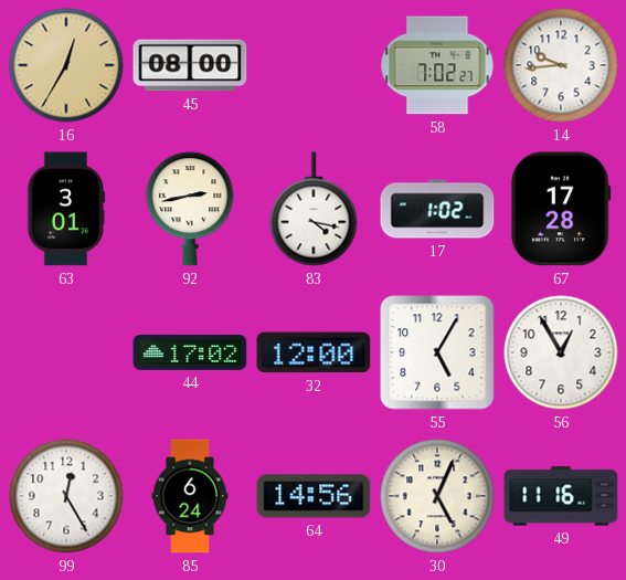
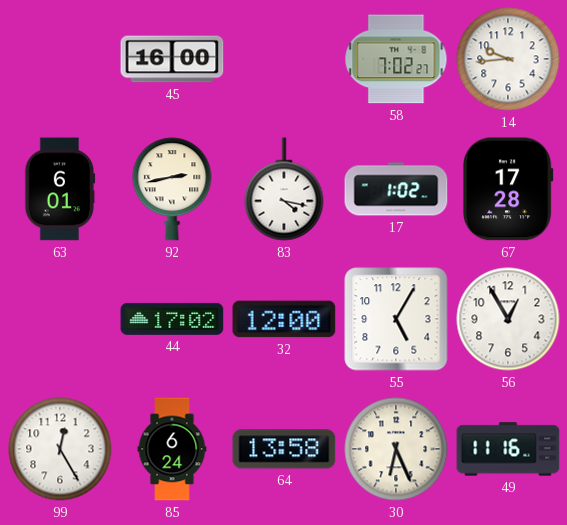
16: 12:35 -> none (66, 65)
45: 08:00 -> 16:00 (172, 59)
63: 3:01 -> 6:01 (60, 189)
64: 14:56 -> 13:58 (284, 449)
30: 5:04 -> 6:26 (396, 449)
